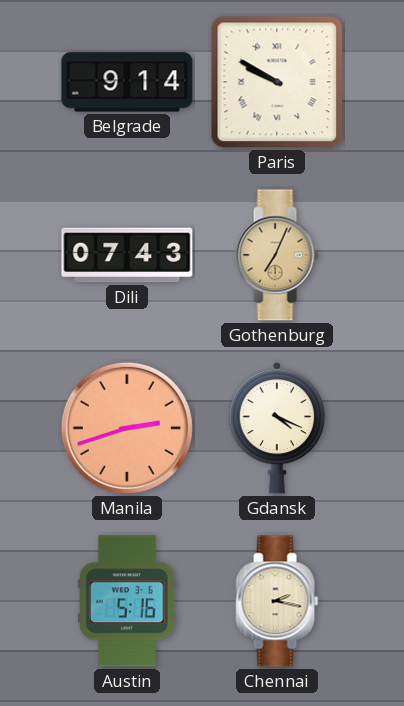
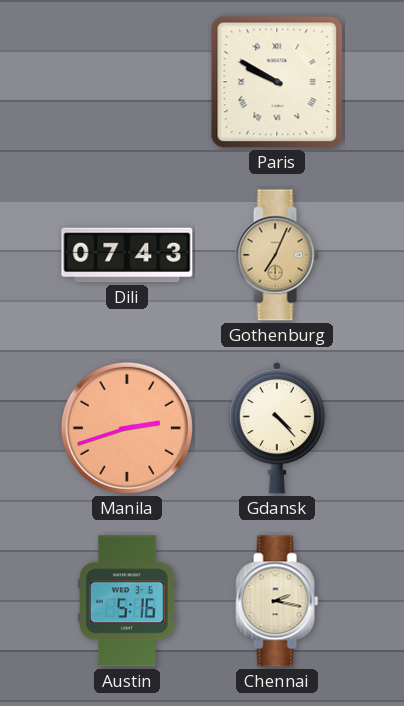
Belgrade: 9:14 -> none (127, 82)
Gdansk: 4:19 -> 4:23 (277, 428)
